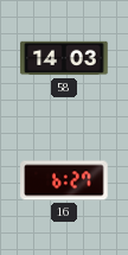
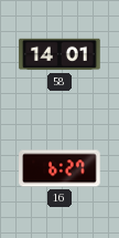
58: 14:03 -> 14:01 (59, 54)
